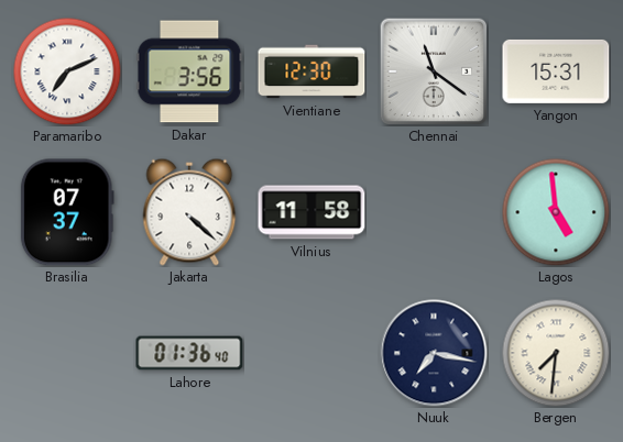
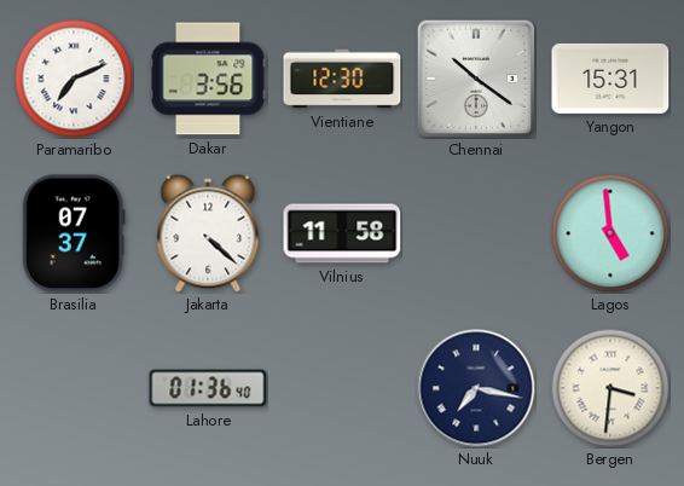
Chennai: 11:21 -> 10:21 (476, 79)
Bergen: 7:31 -> 3:31 (610, 388)
